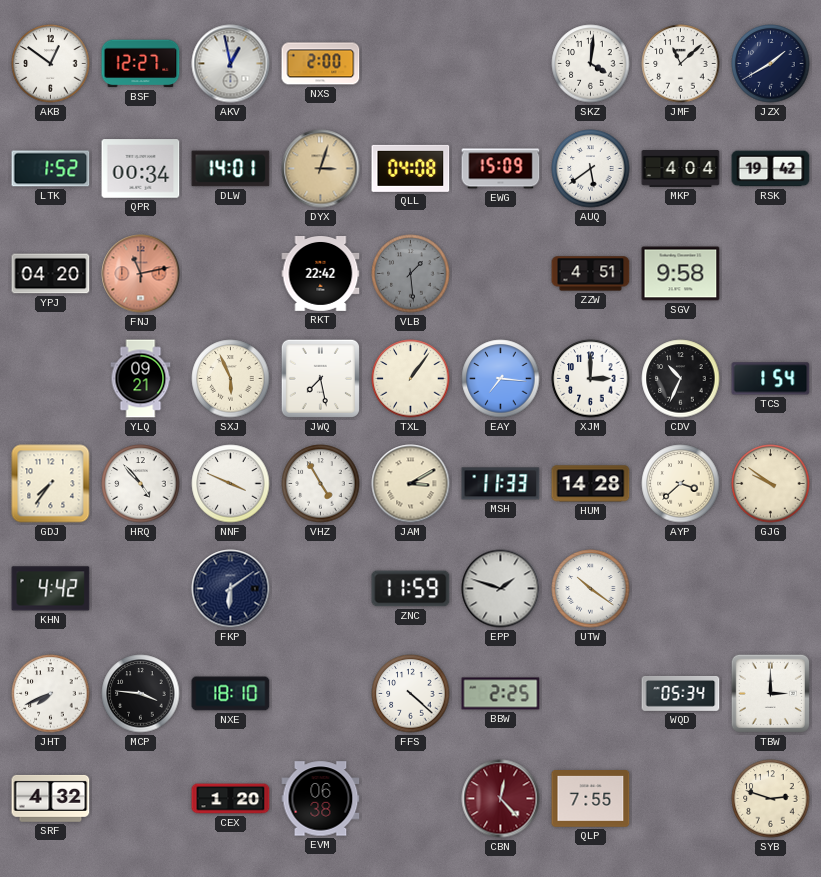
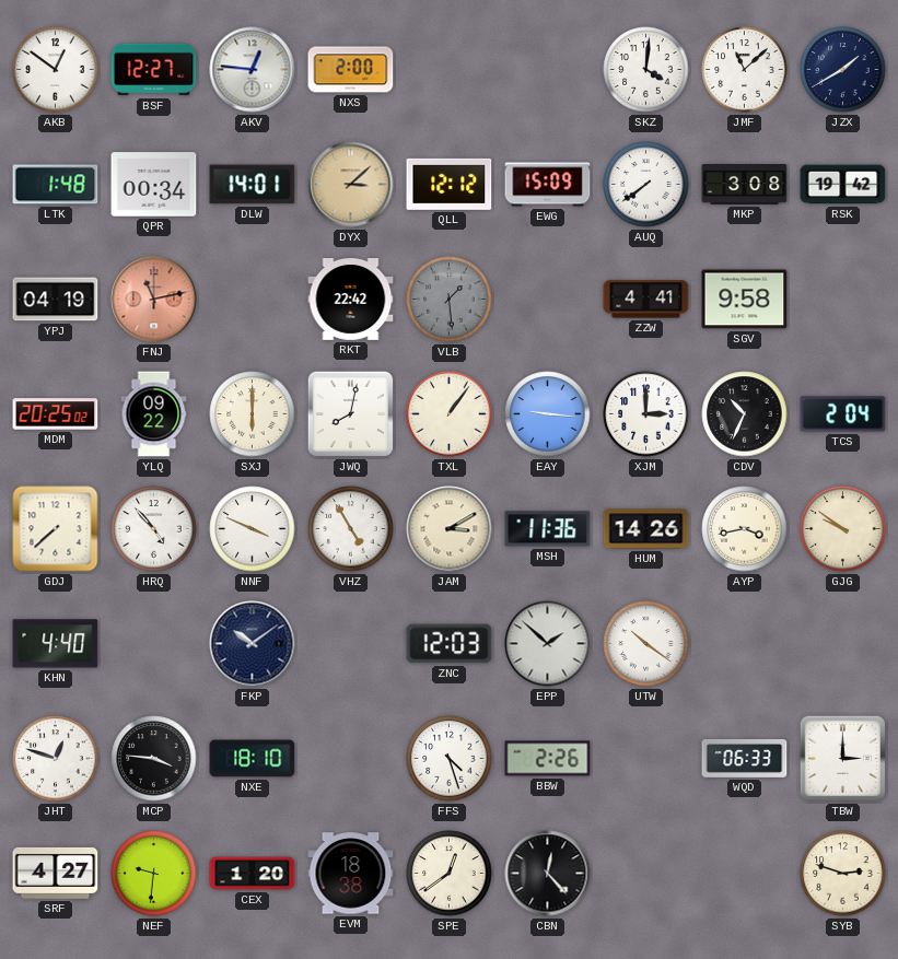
AKV: 12:58 -> 12:46 (253, 70)
LTK: 1:52 -> 1:48 (56, 185)
DYX: 3:03 -> 3:08 (351, 185)
QLL: 04:08 -> 12:12 (450, 184)
AUQ: 5:39 -> 7:39 (646, 185)
MKP: 4:04 -> 3:08 (745, 185)
YPJ: 04:20 -> 04:19 (56, 300)
ZZW: 4:51 -> 4:41 (646, 300)
MDM: none -> 20:25 (56, 414)
YLQ: 09:21 -> 09:22 (154, 414)
SXJ: 5:56 -> 6:00 (253, 414)
JWQ: 7:28 -> 8:02 (350, 413)
EAY: 7:16 -> 9:16 (548, 414)
TCS: 1:54 -> 2:04 (843, 414)
GDJ: 7:36 -> 7:38 (56, 529)
MSH: 11:33 -> 11:36 (548, 529)
HUM: 14:28 -> 14:26 (646, 529)
AYP: 3:38 -> 3:43 (745, 529)
KHN: 4:42 -> 4:40 (56, 644)
FKP: 6:09 -> 10:09 (253, 644)
ZNC: 11:59 -> 12:03 (450, 644)
EPP: 1:48 -> 1:52 (548, 644)
JHT: 7:41 -> 12:48 (56, 759)
FFS: 4:22 -> 4:27 (450, 759)
BBW: 2:25 -> 2:26 (548, 759)
WQD: 05:34 -> 06:33 (745, 759)
SRF: 4:32 -> 4:27 (56, 873)
NEF: none -> 9:31 (154, 874)
EVM: 06:38 -> 18:38 (351, 874)
SPE: none -> 12:39 (450, 874)
CBN dial: burgundy -> black (548, 874)
QLP: 7:55 -> none (591, 799)
